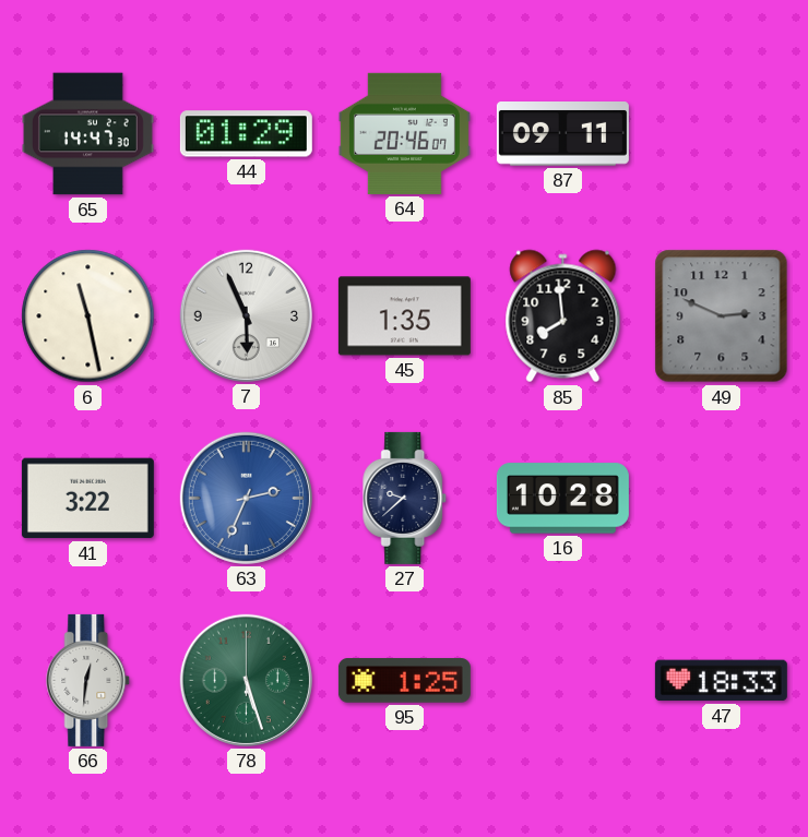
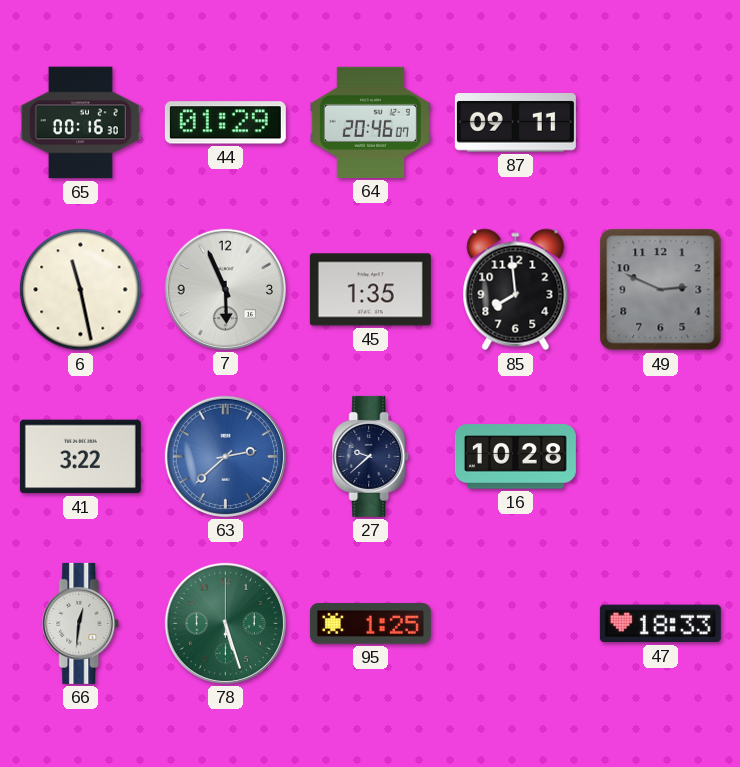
65: 14:47 -> 00:16 (80, 123)
63: 2:34 -> 2:38 (225, 456)
